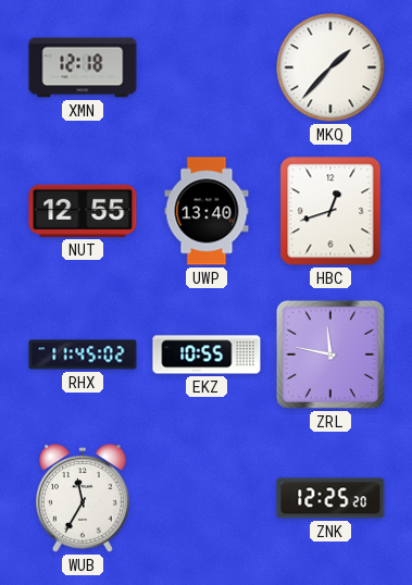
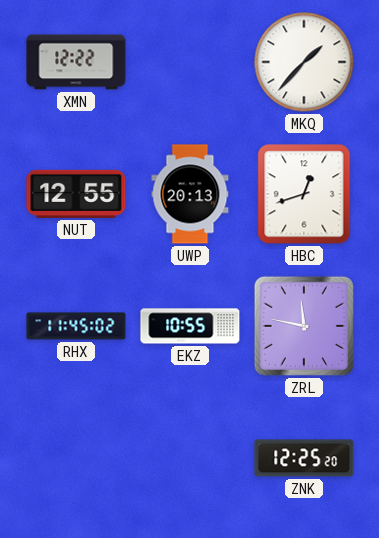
XMN: 12:18 -> 12:22 (76, 62)
UWP: 13:40 -> 20:13 (190, 194)
WUB: 11:35 -> none (84, 498)
